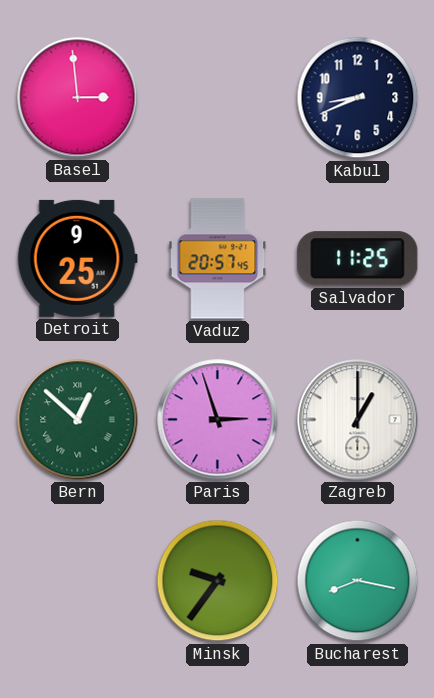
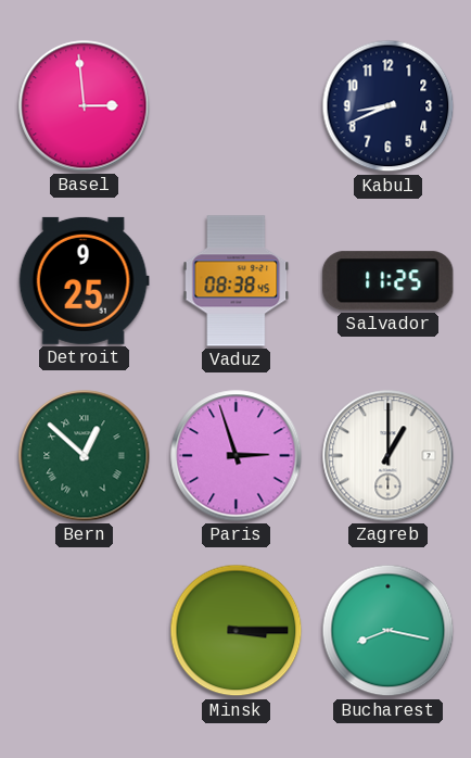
Vaduz: 20:57 -> 08:38 (237, 281)
Minsk: 9:36 -> 3:15 (237, 631)
